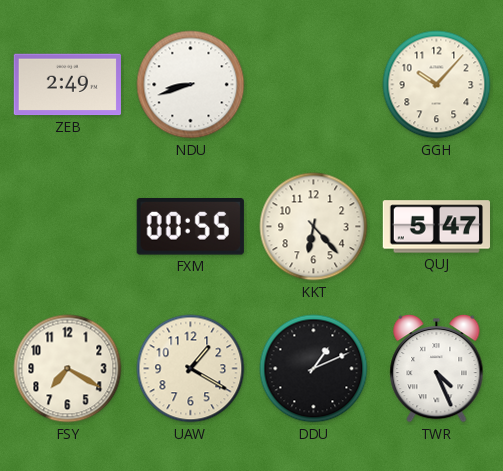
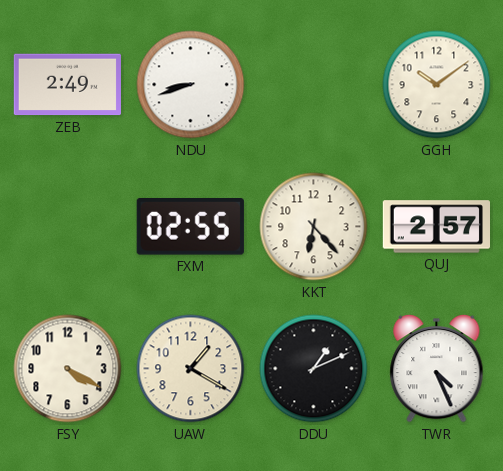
GGH: 10:07 -> 10:09 (437, 85)
FXM: 00:55 -> 02:55 (190, 227)
QUJ: 5:47 -> 2:57 (436, 227)
FSY: 7:20 -> 4:20 (68, 369)
